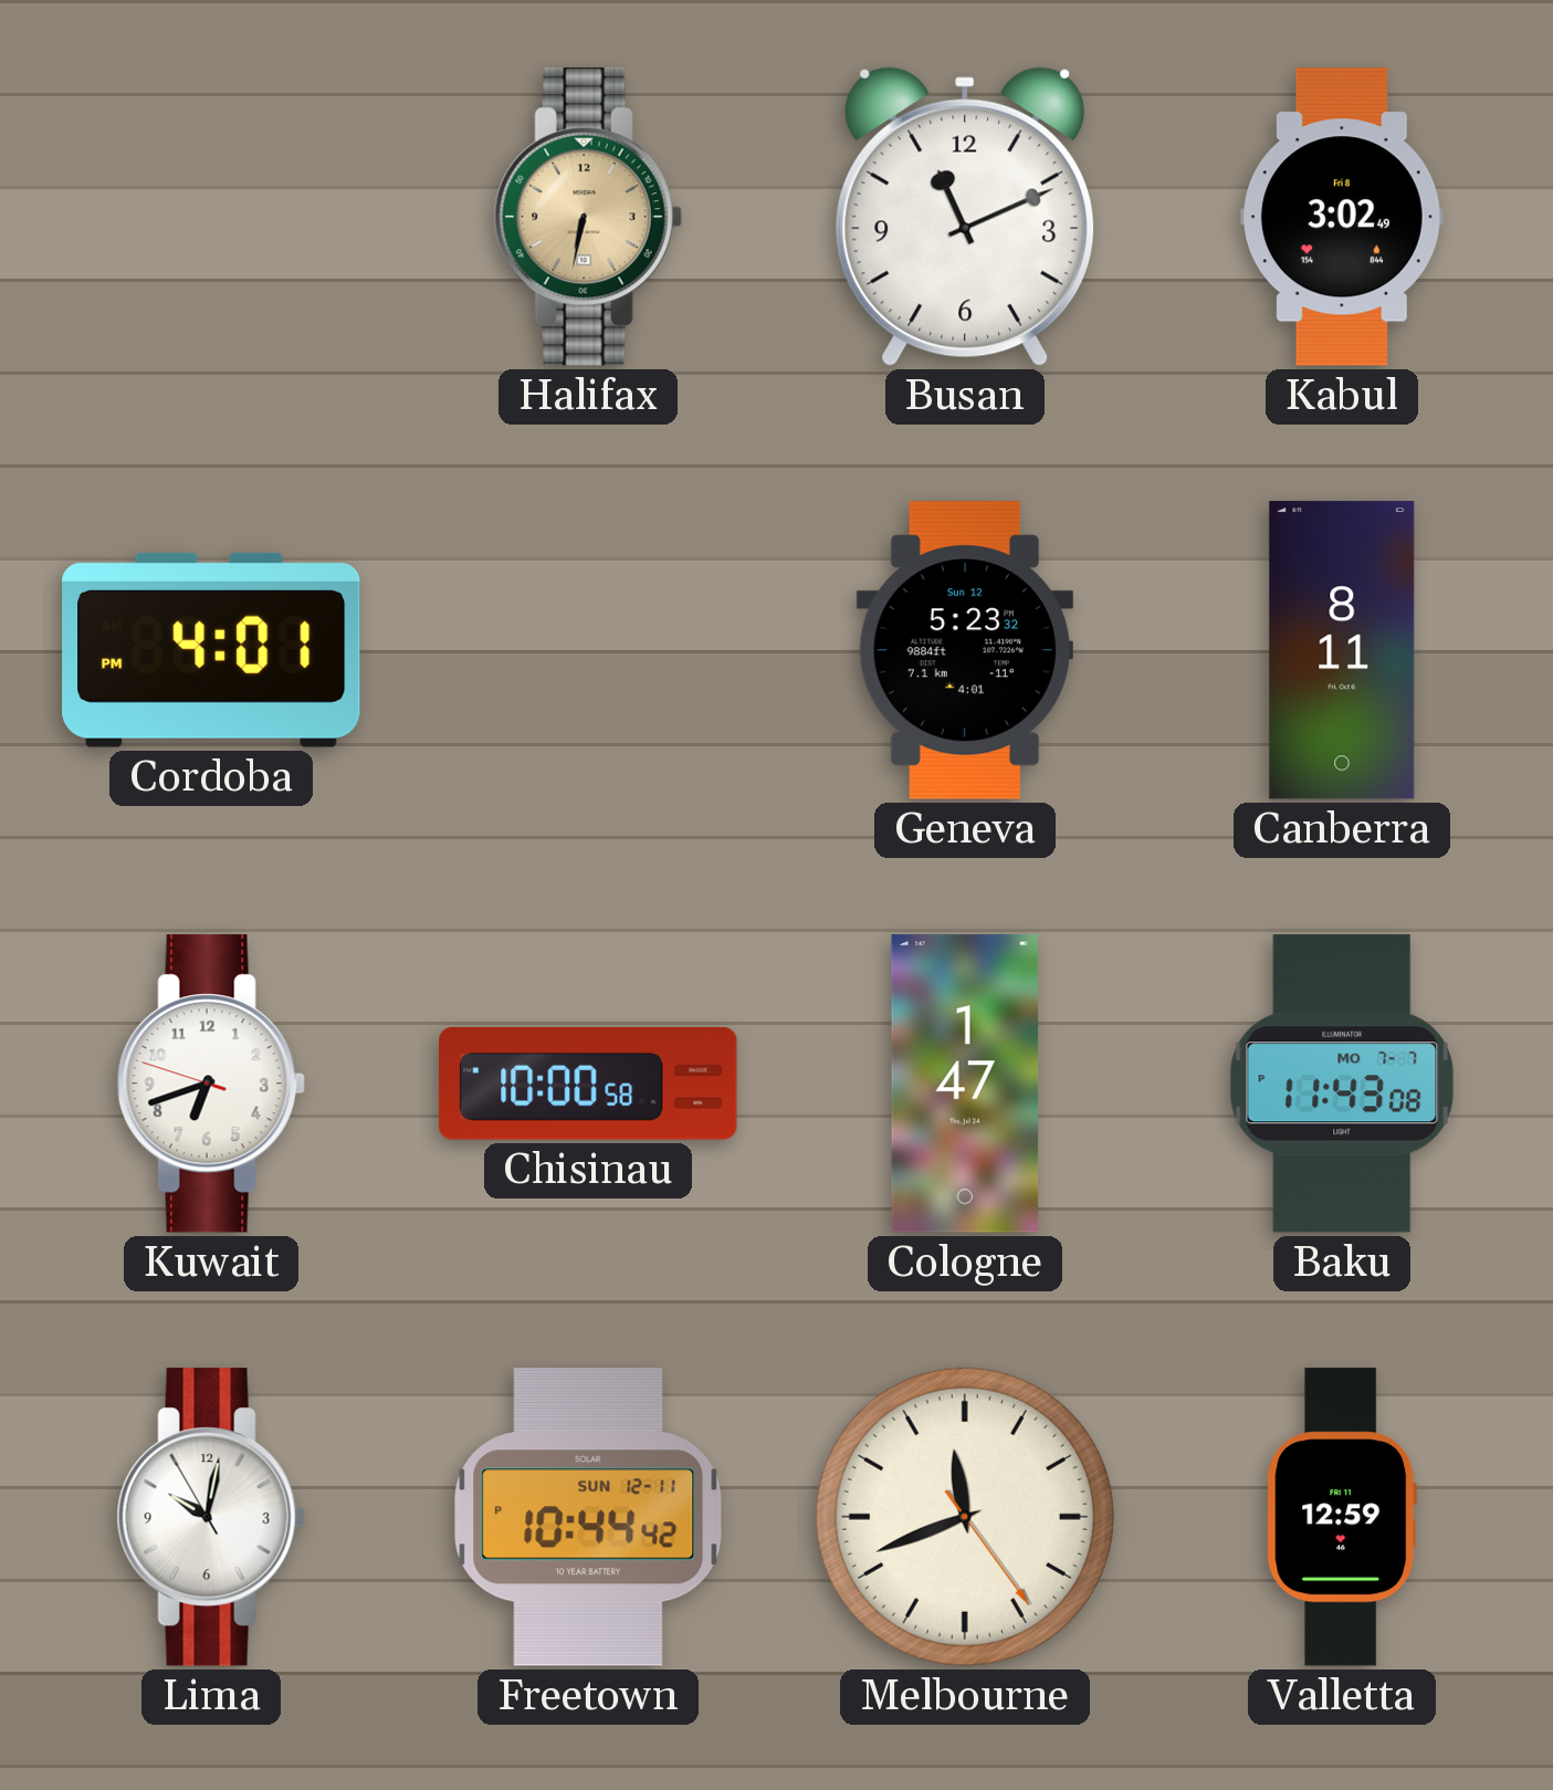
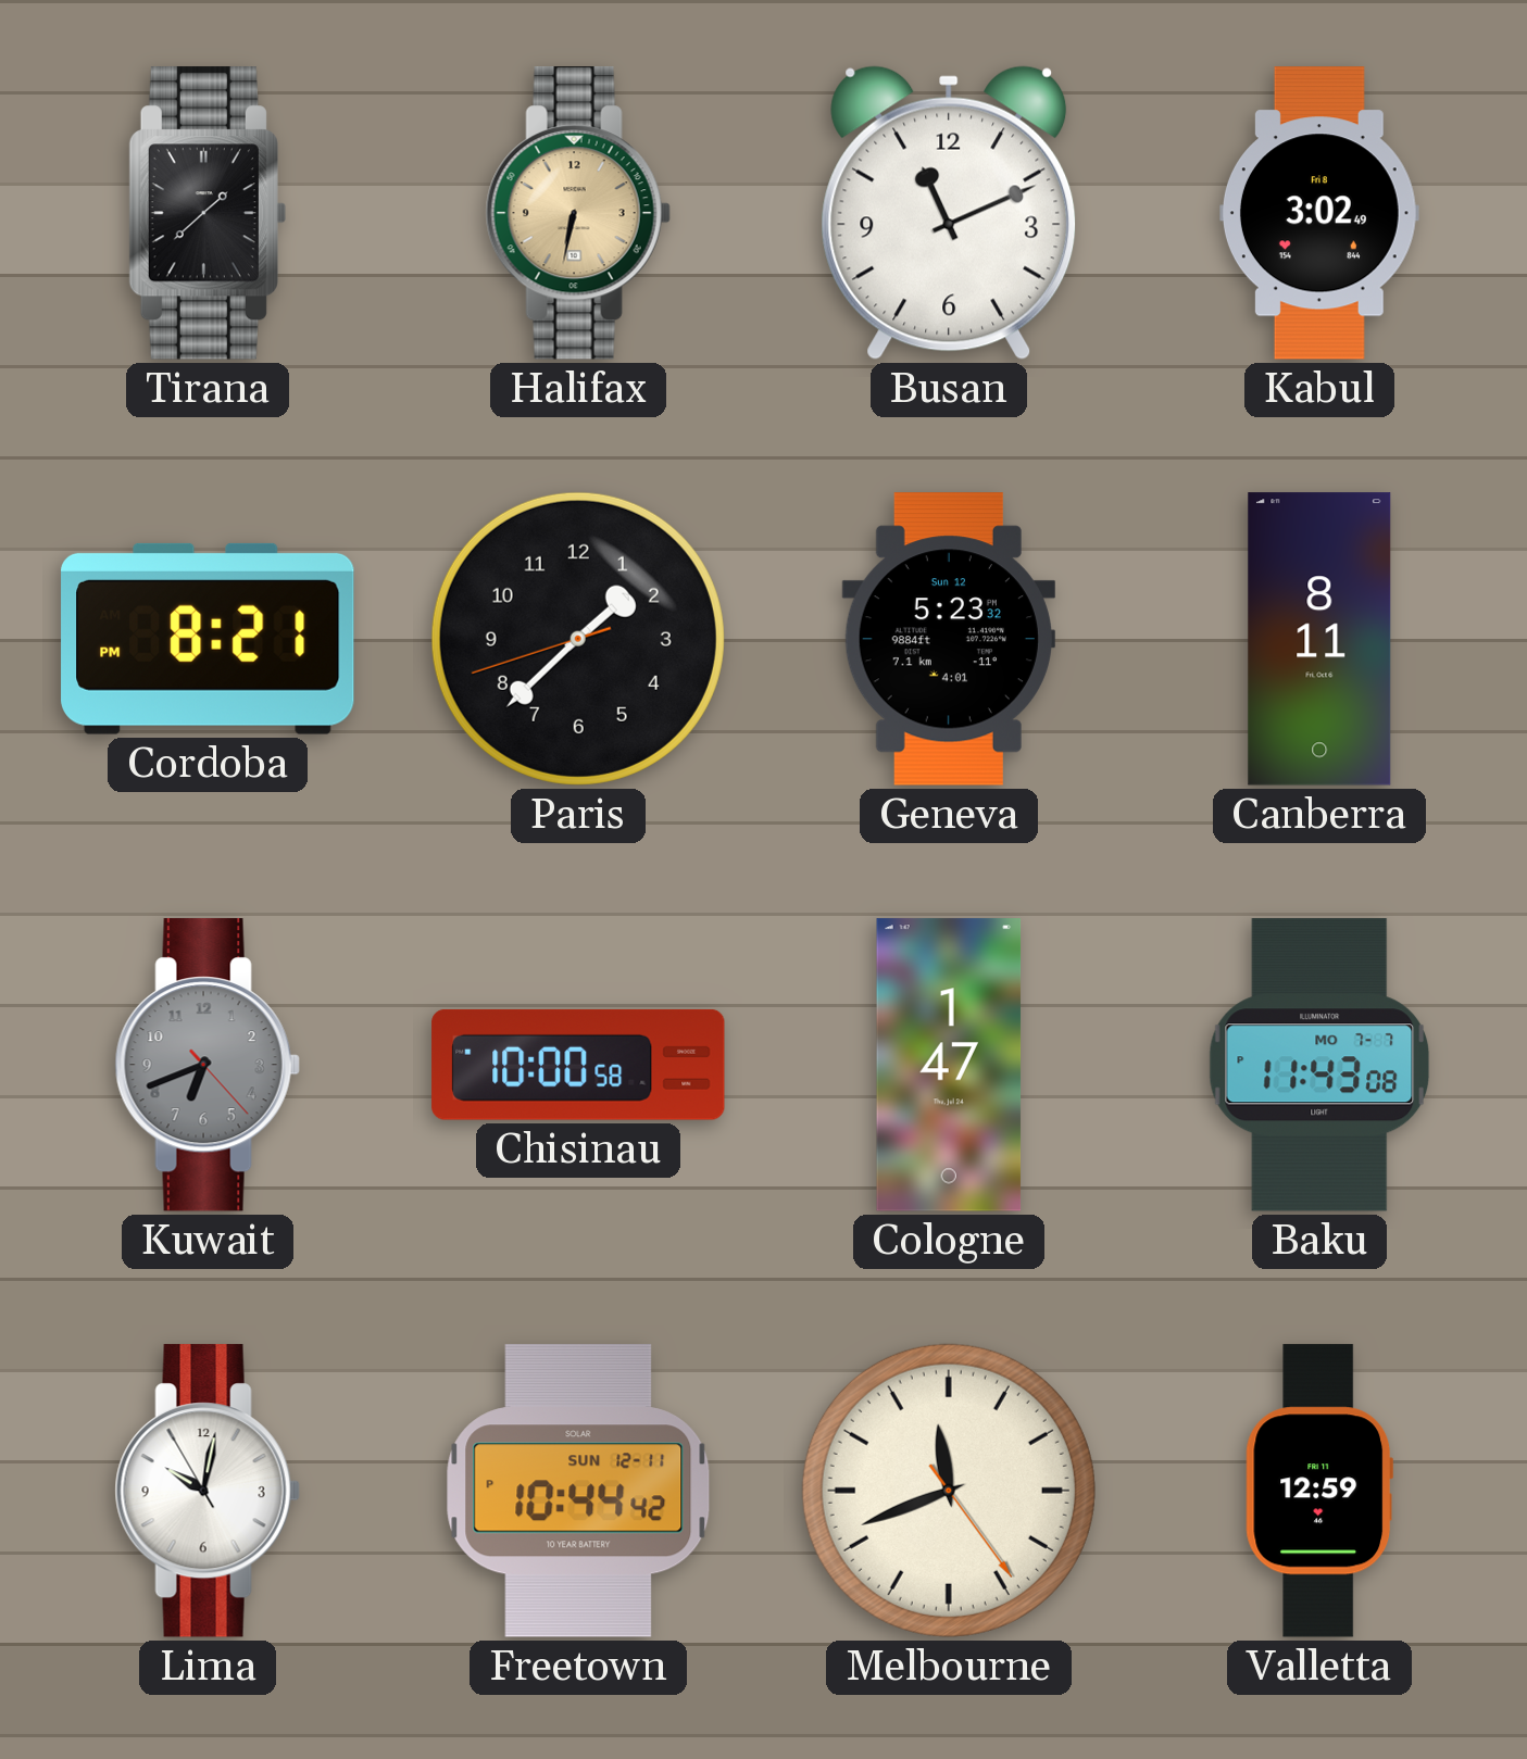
Tirana: none -> 1:38 (208, 213)
Cordoba: 4:01 -> 8:21 (208, 639)
Paris: none -> 1:37 (578, 639)
Kuwait: 6:41:48 -> 6:41:23 (208, 1065)
Kuwait dial: white -> grey (208, 1065)
